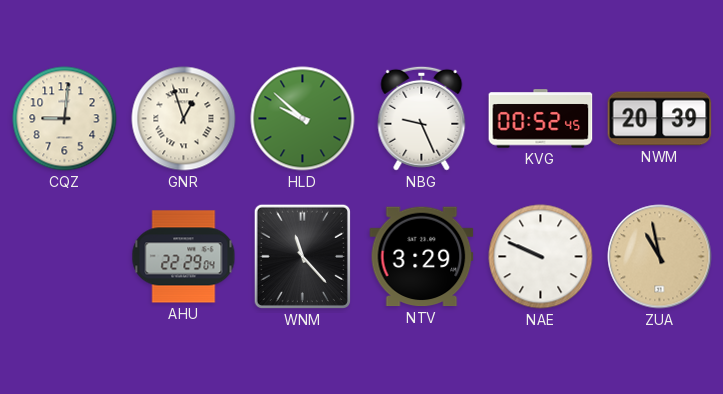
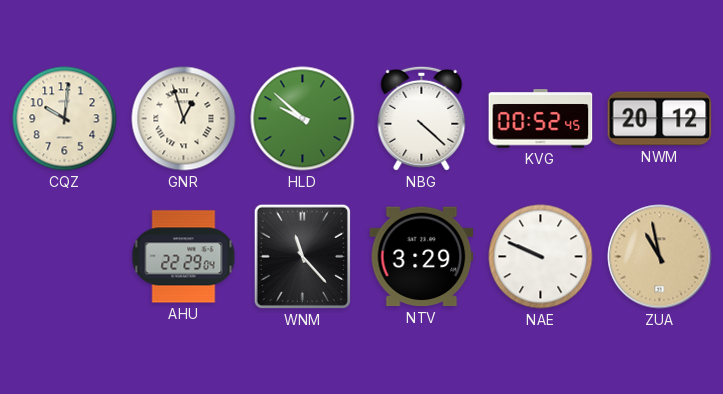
CQZ: 9:01 -> 10:01 (65, 119)
NBG: 9:26 -> 4:22 (422, 118)
NWM: 20:39 -> 20:12 (660, 119)
